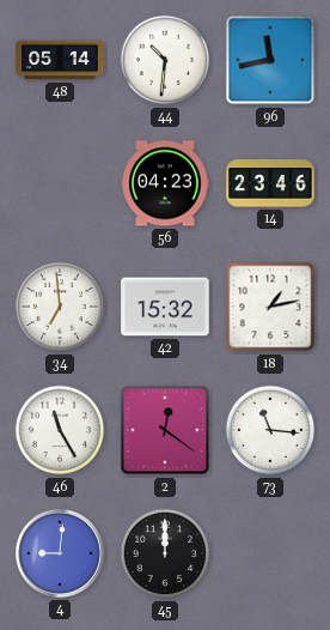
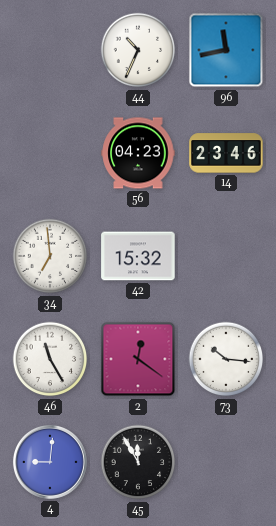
48: 05:14 -> none (60, 60)
44: 10:31 -> 10:34 (138, 50)
18: 1:13 -> none (270, 307)
73: 11:16 -> 10:16 (226, 359)
45: 12:00 -> 11:55 (138, 462)
